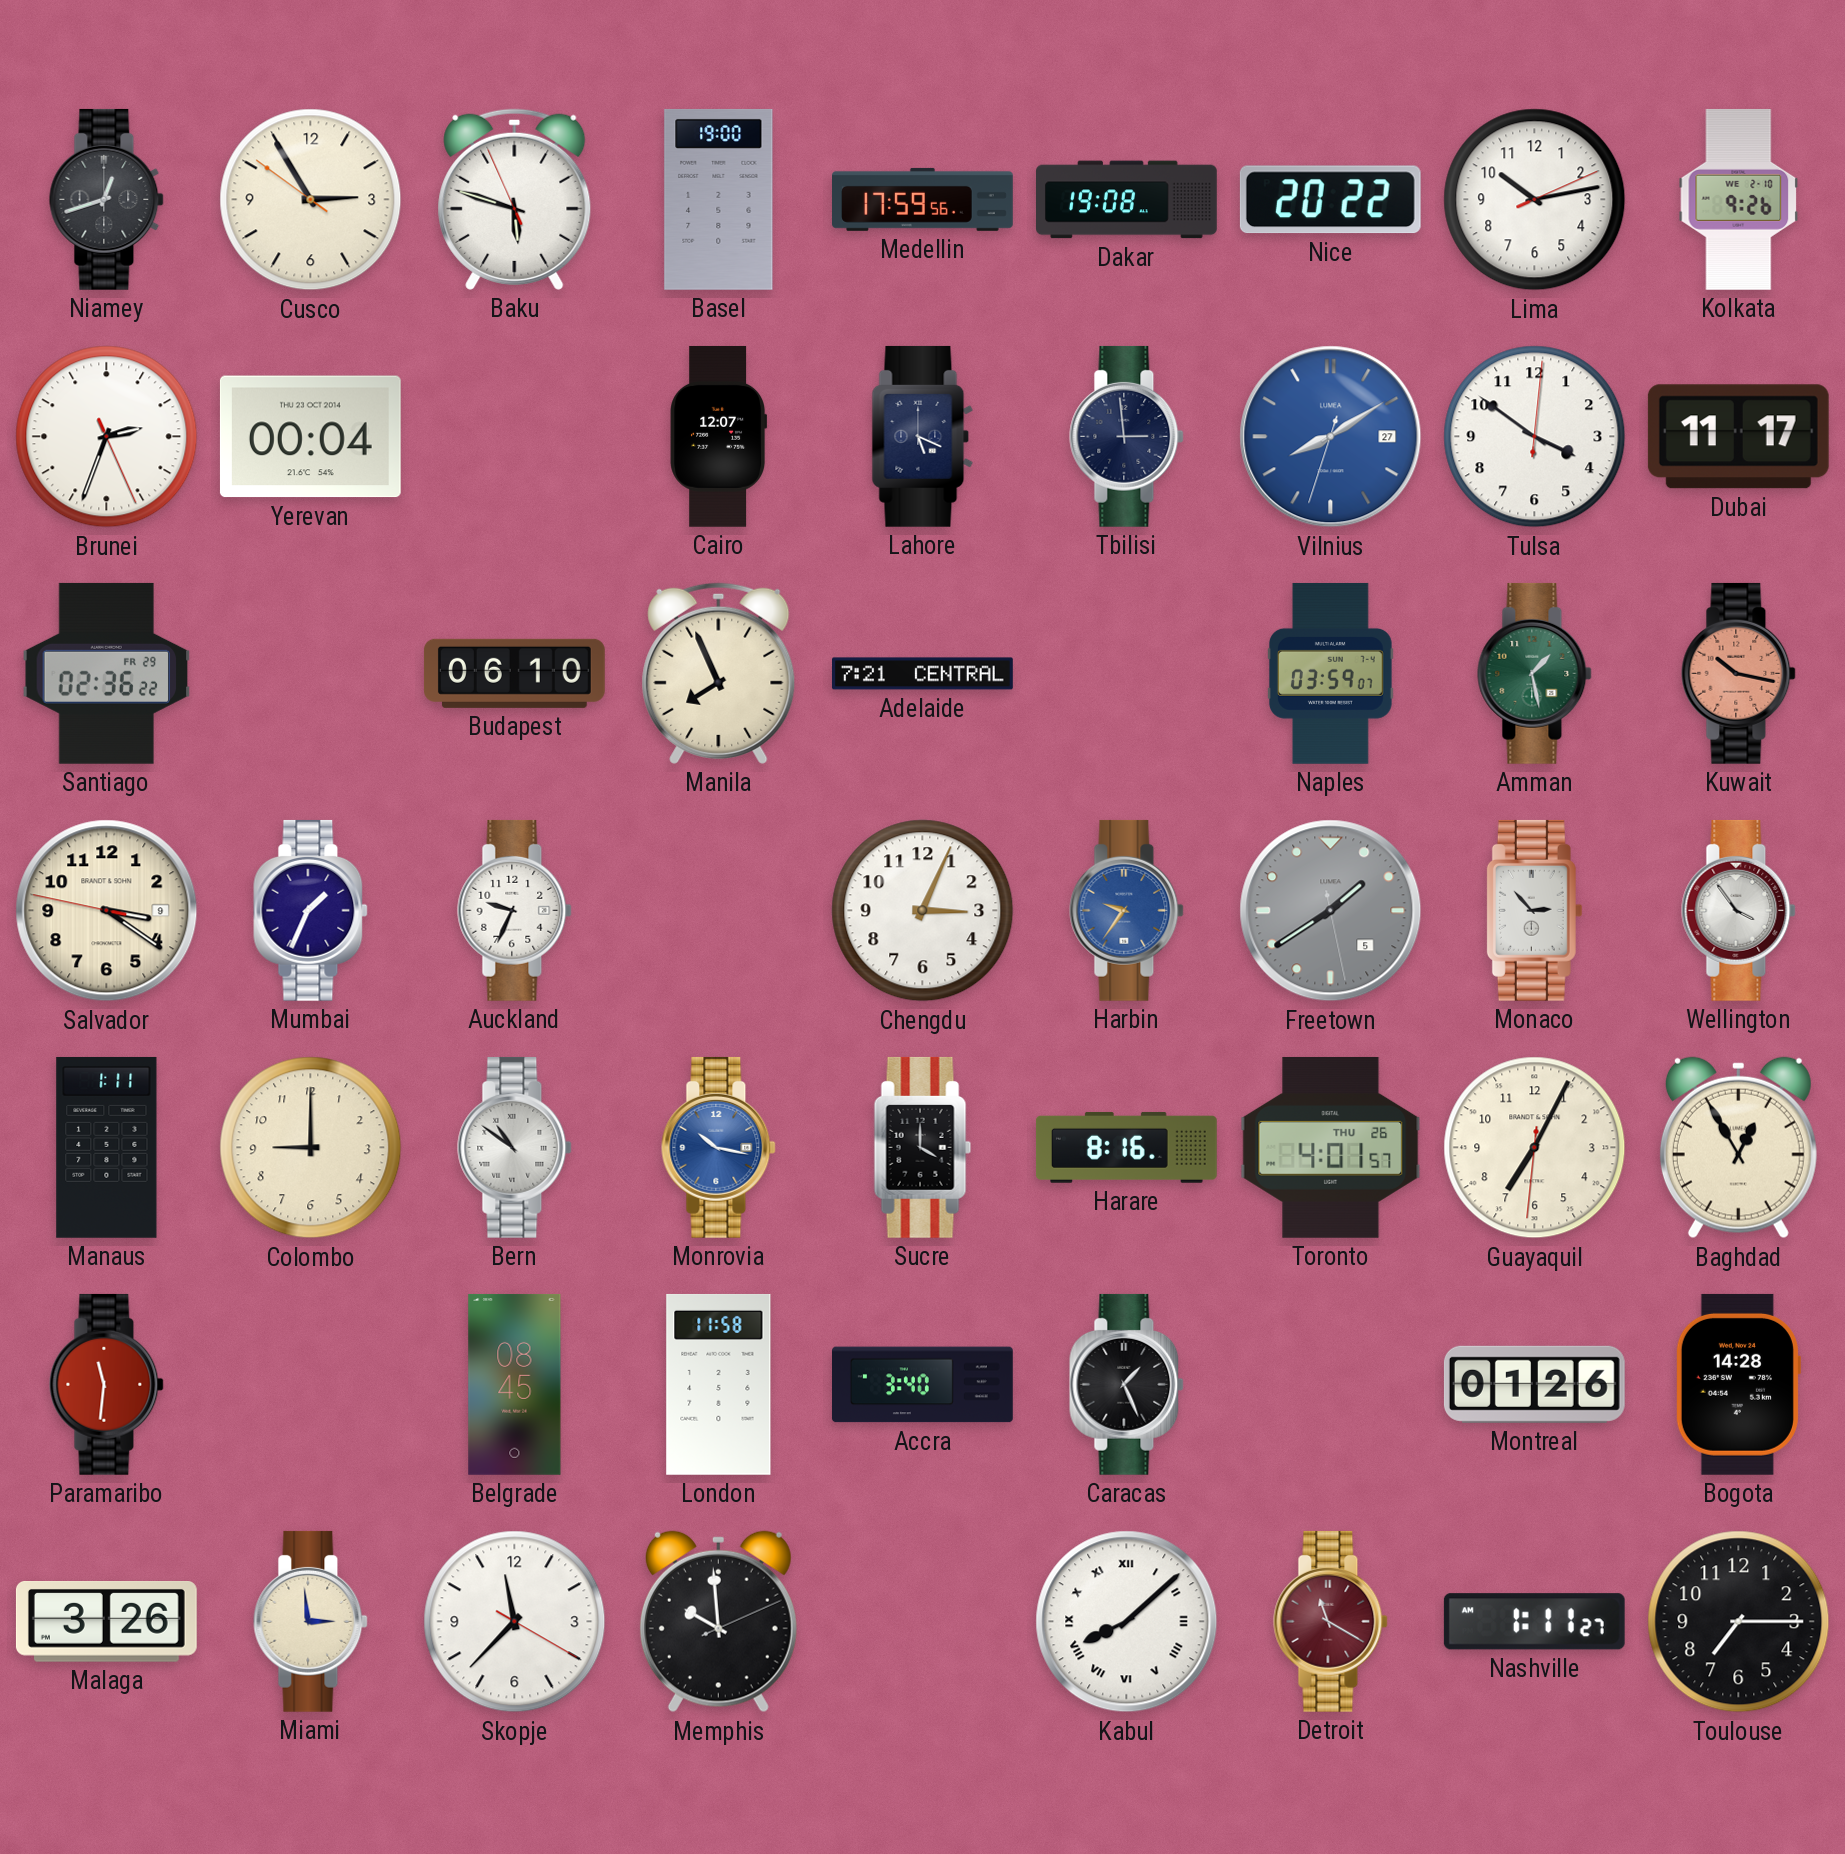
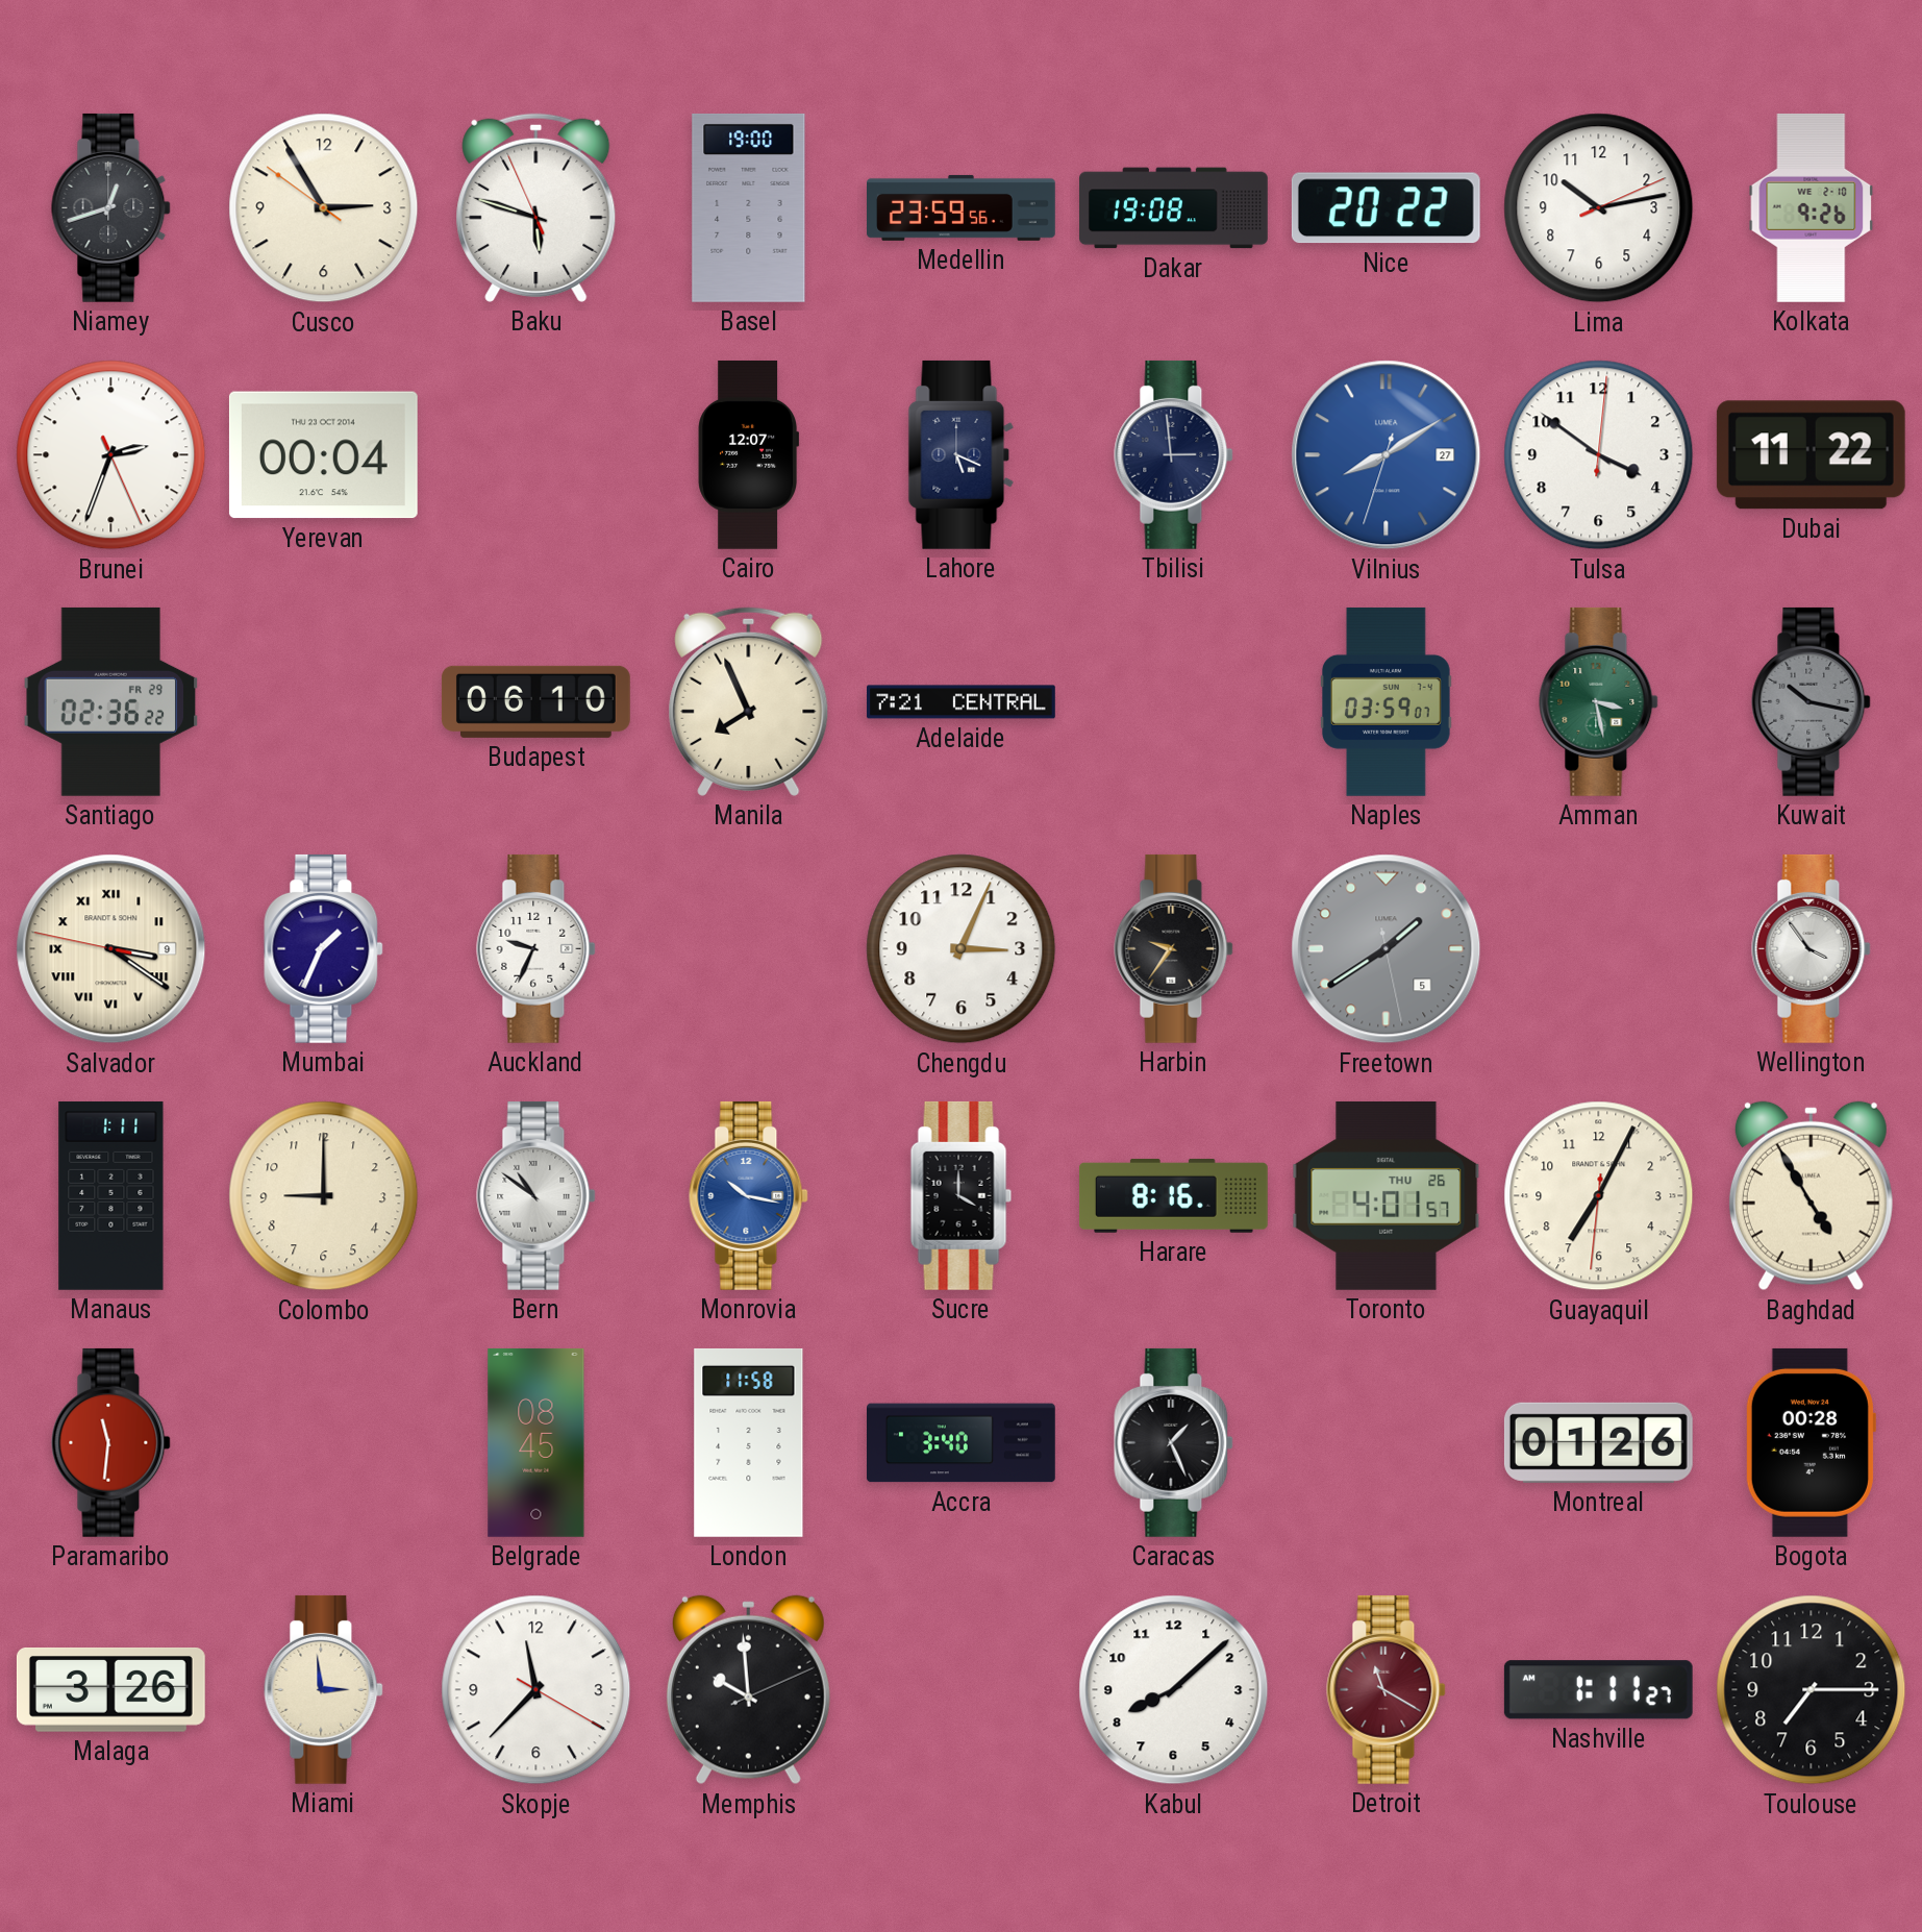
Medellin: 17:59 -> 23:59 (962, 207)
Dubai: 11:17 -> 11:22 (1811, 455)
Amman: 1:28 -> 3:28 (1599, 701)
Kuwait dial: salmon -> grey (1812, 701)
Salvador numerals: Arabic -> Roman (111, 949)
Harbin dial: blue -> black (1174, 948)
Monaco: 2:53 -> none (1534, 910)
Baghdad: 12:55 -> 4:55 (1811, 1196)
Bogota: 14:28 -> 00:28 (1811, 1442)
Kabul numerals: Roman -> Arabic (1174, 1690)
